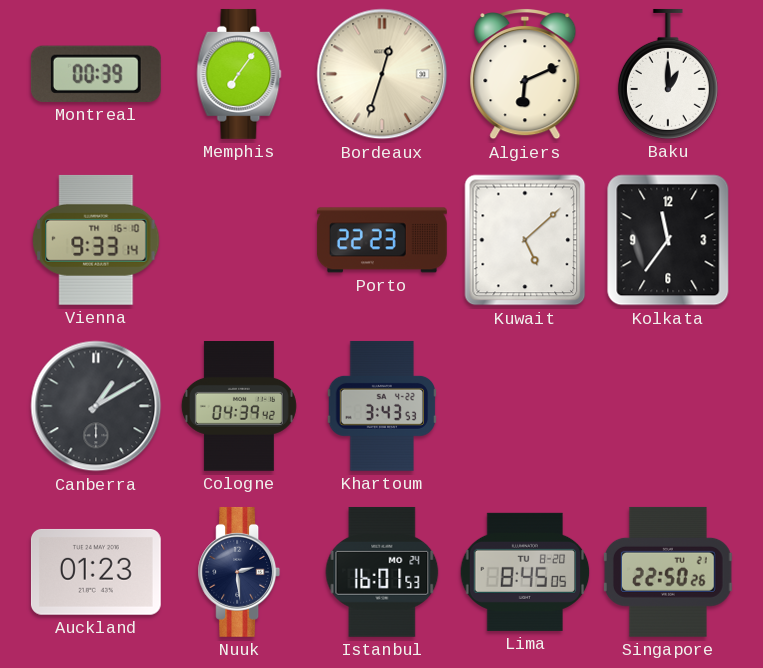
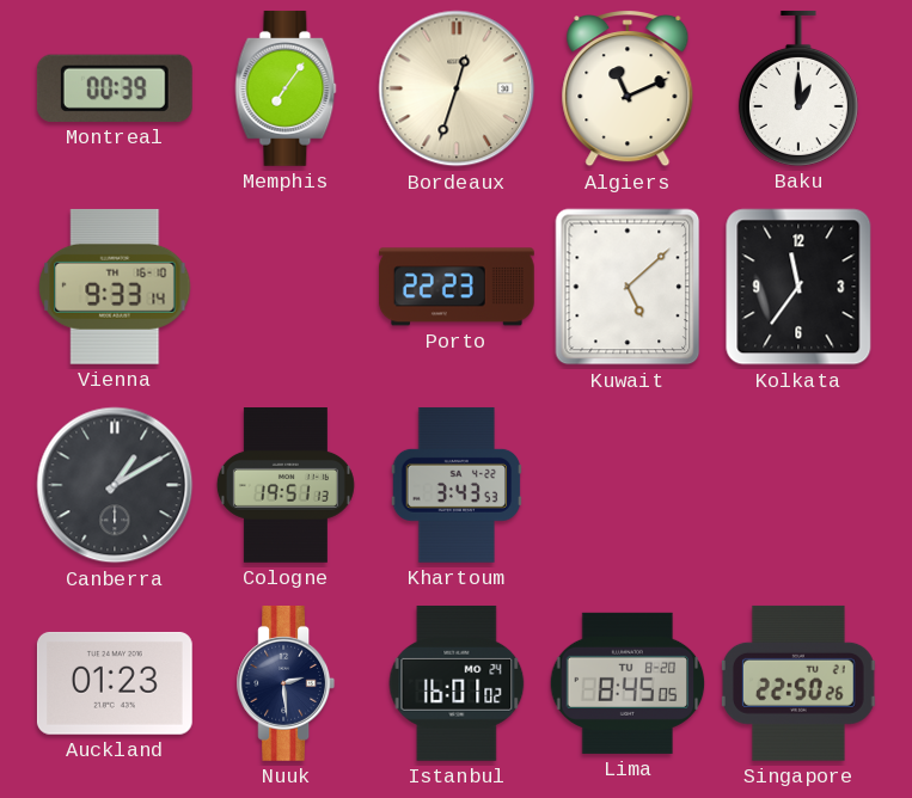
Algiers: 6:11 -> 11:11 (628, 90)
Cologne: 04:39 -> 19:51 (286, 486)
Istanbul: 16:01:53 -> 16:01:02 (457, 683)
